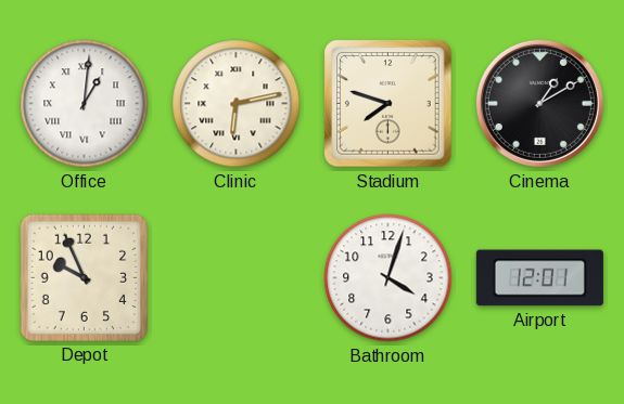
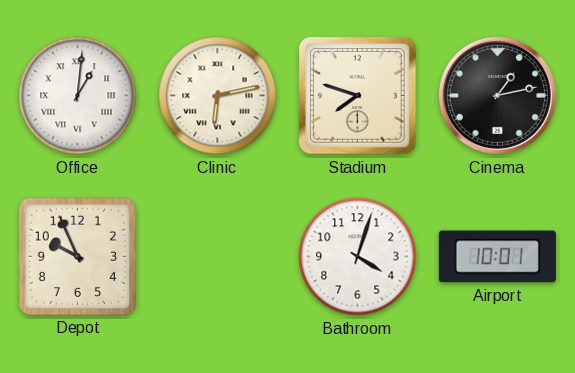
Cinema: 1:10 -> 1:13 (497, 95)
Airport: 12:01 -> 10:01 (497, 257)
